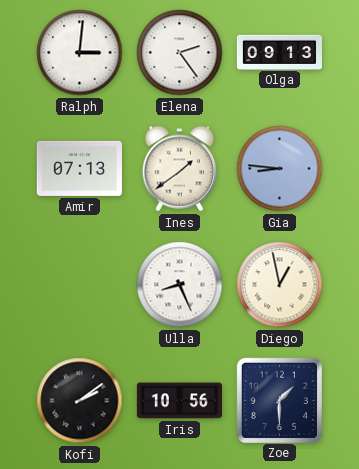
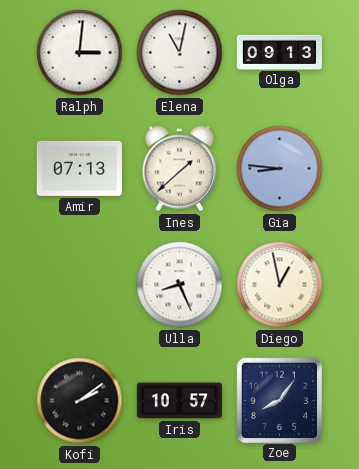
Elena: 2:24 -> 11:02 (180, 53)
Ines: 1:39 -> 1:38 (180, 169)
Iris: 10:56 -> 10:57 (179, 401)
Zoe: 1:30 -> 8:06 (279, 400)
